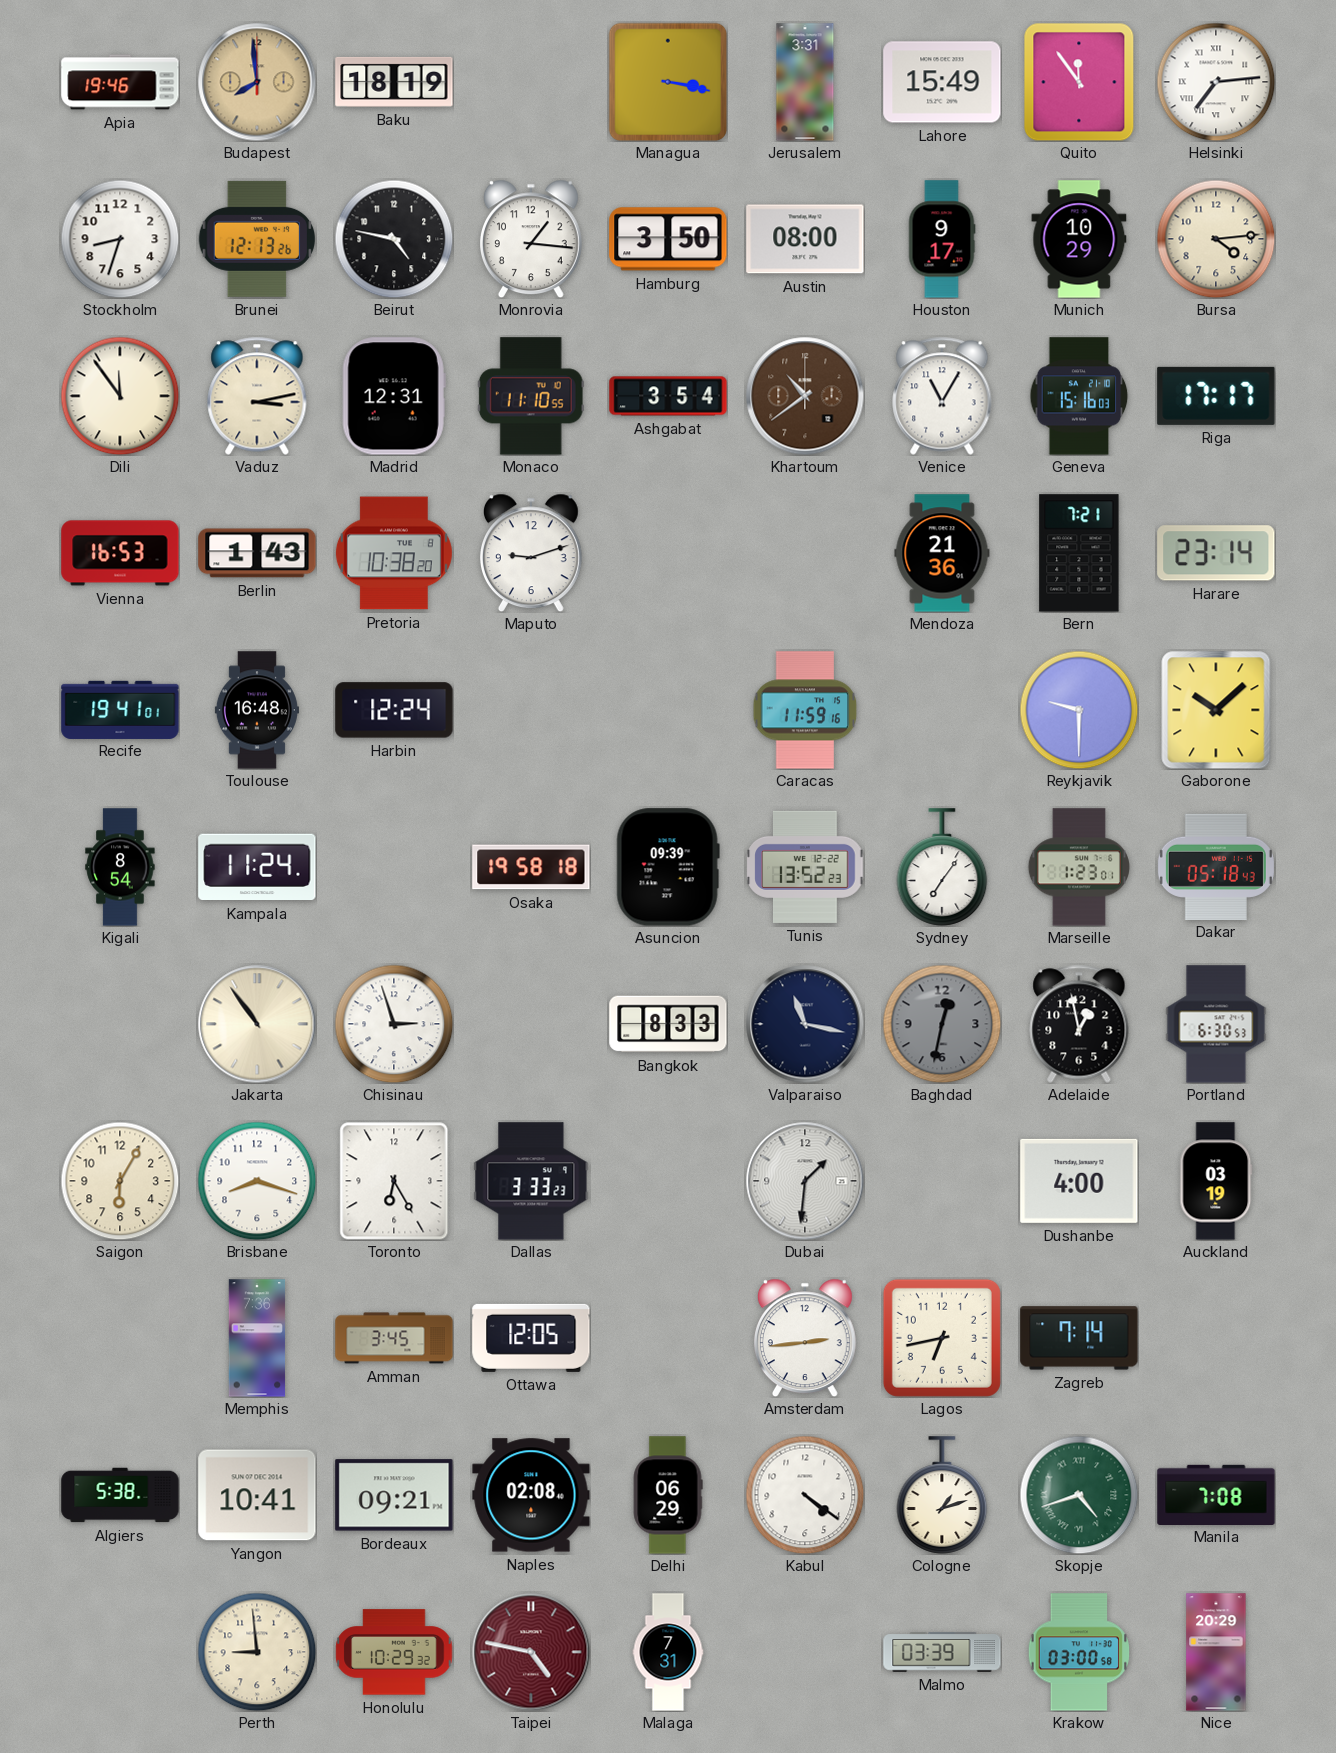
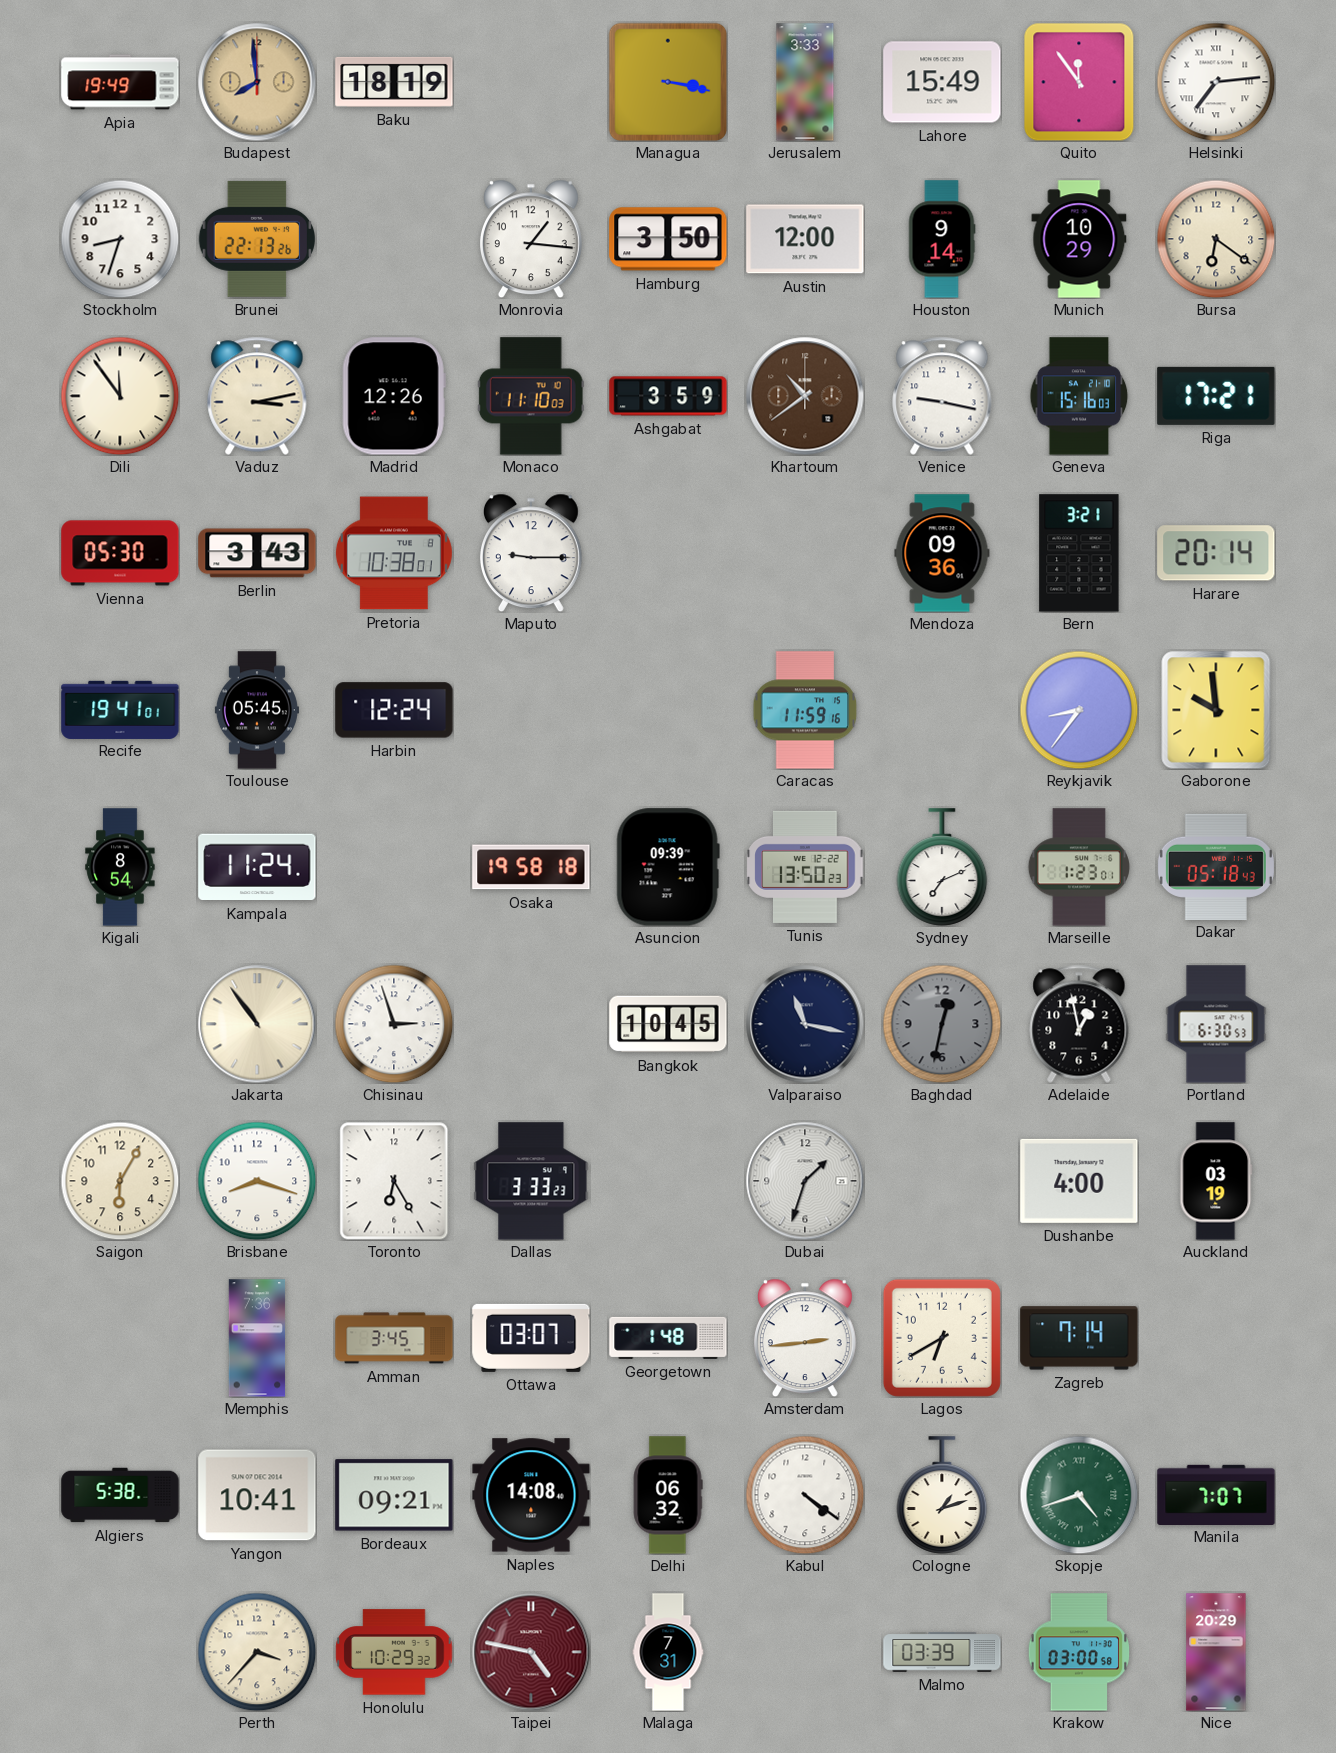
Apia: 19:46 -> 19:49 (120, 82)
Jerusalem: 3:31 -> 3:33 (805, 82)
Brunei: 12:13 -> 22:13 (256, 239)
Beirut: 4:47 -> none (394, 239)
Austin: 08:00 -> 12:00 (805, 239)
Houston: 9:17 -> 9:14 (942, 239)
Bursa: 4:14 -> 6:21 (1216, 239)
Madrid: 12:31 -> 12:26 (394, 396)
Monaco: 11:10:55 -> 11:10:03 (531, 396)
Ashgabat: 3:54 -> 3:59 (668, 396)
Venice: 11:05 -> 9:17 (942, 396)
Riga: 17:17 -> 17:21 (1216, 396)
Vienna: 16:53 -> 05:30 (120, 553)
Berlin: 1:43 -> 3:43 (257, 553)
Pretoria: 10:38:20 -> 10:38:01 (394, 553)
Maputo: 9:12 -> 9:15 (531, 553)
Mendoza: 21:36 -> 09:36 (942, 553)
Bern: 7:21 -> 3:21 (1079, 553)
Harare: 23:14 -> 20:14 (1216, 553)
Toulouse: 16:48 -> 05:45 (257, 710)
Reykjavik: 9:30 -> 8:36 (1079, 710)
Gaborone: 10:08 -> 9:59 (1216, 710)
Tunis: 13:52 -> 13:50 (805, 867)
Sydney: 7:06 -> 7:11 (942, 867)
Bangkok: 8:33 -> 10:45 (668, 1024)
Dubai: 1:31 -> 1:33 (805, 1181)
Ottawa: 12:05 -> 03:07 (531, 1338)
Georgetown: none -> 1:48 (668, 1338)
Lagos: 6:43 -> 6:40 (942, 1338)
Naples: 02:08 -> 14:08 (531, 1495)
Delhi: 06:29 -> 06:32 (668, 1495)
Manila: 7:08 -> 7:07 (1216, 1494)
Perth: 8:59 -> 3:37 (257, 1652)
